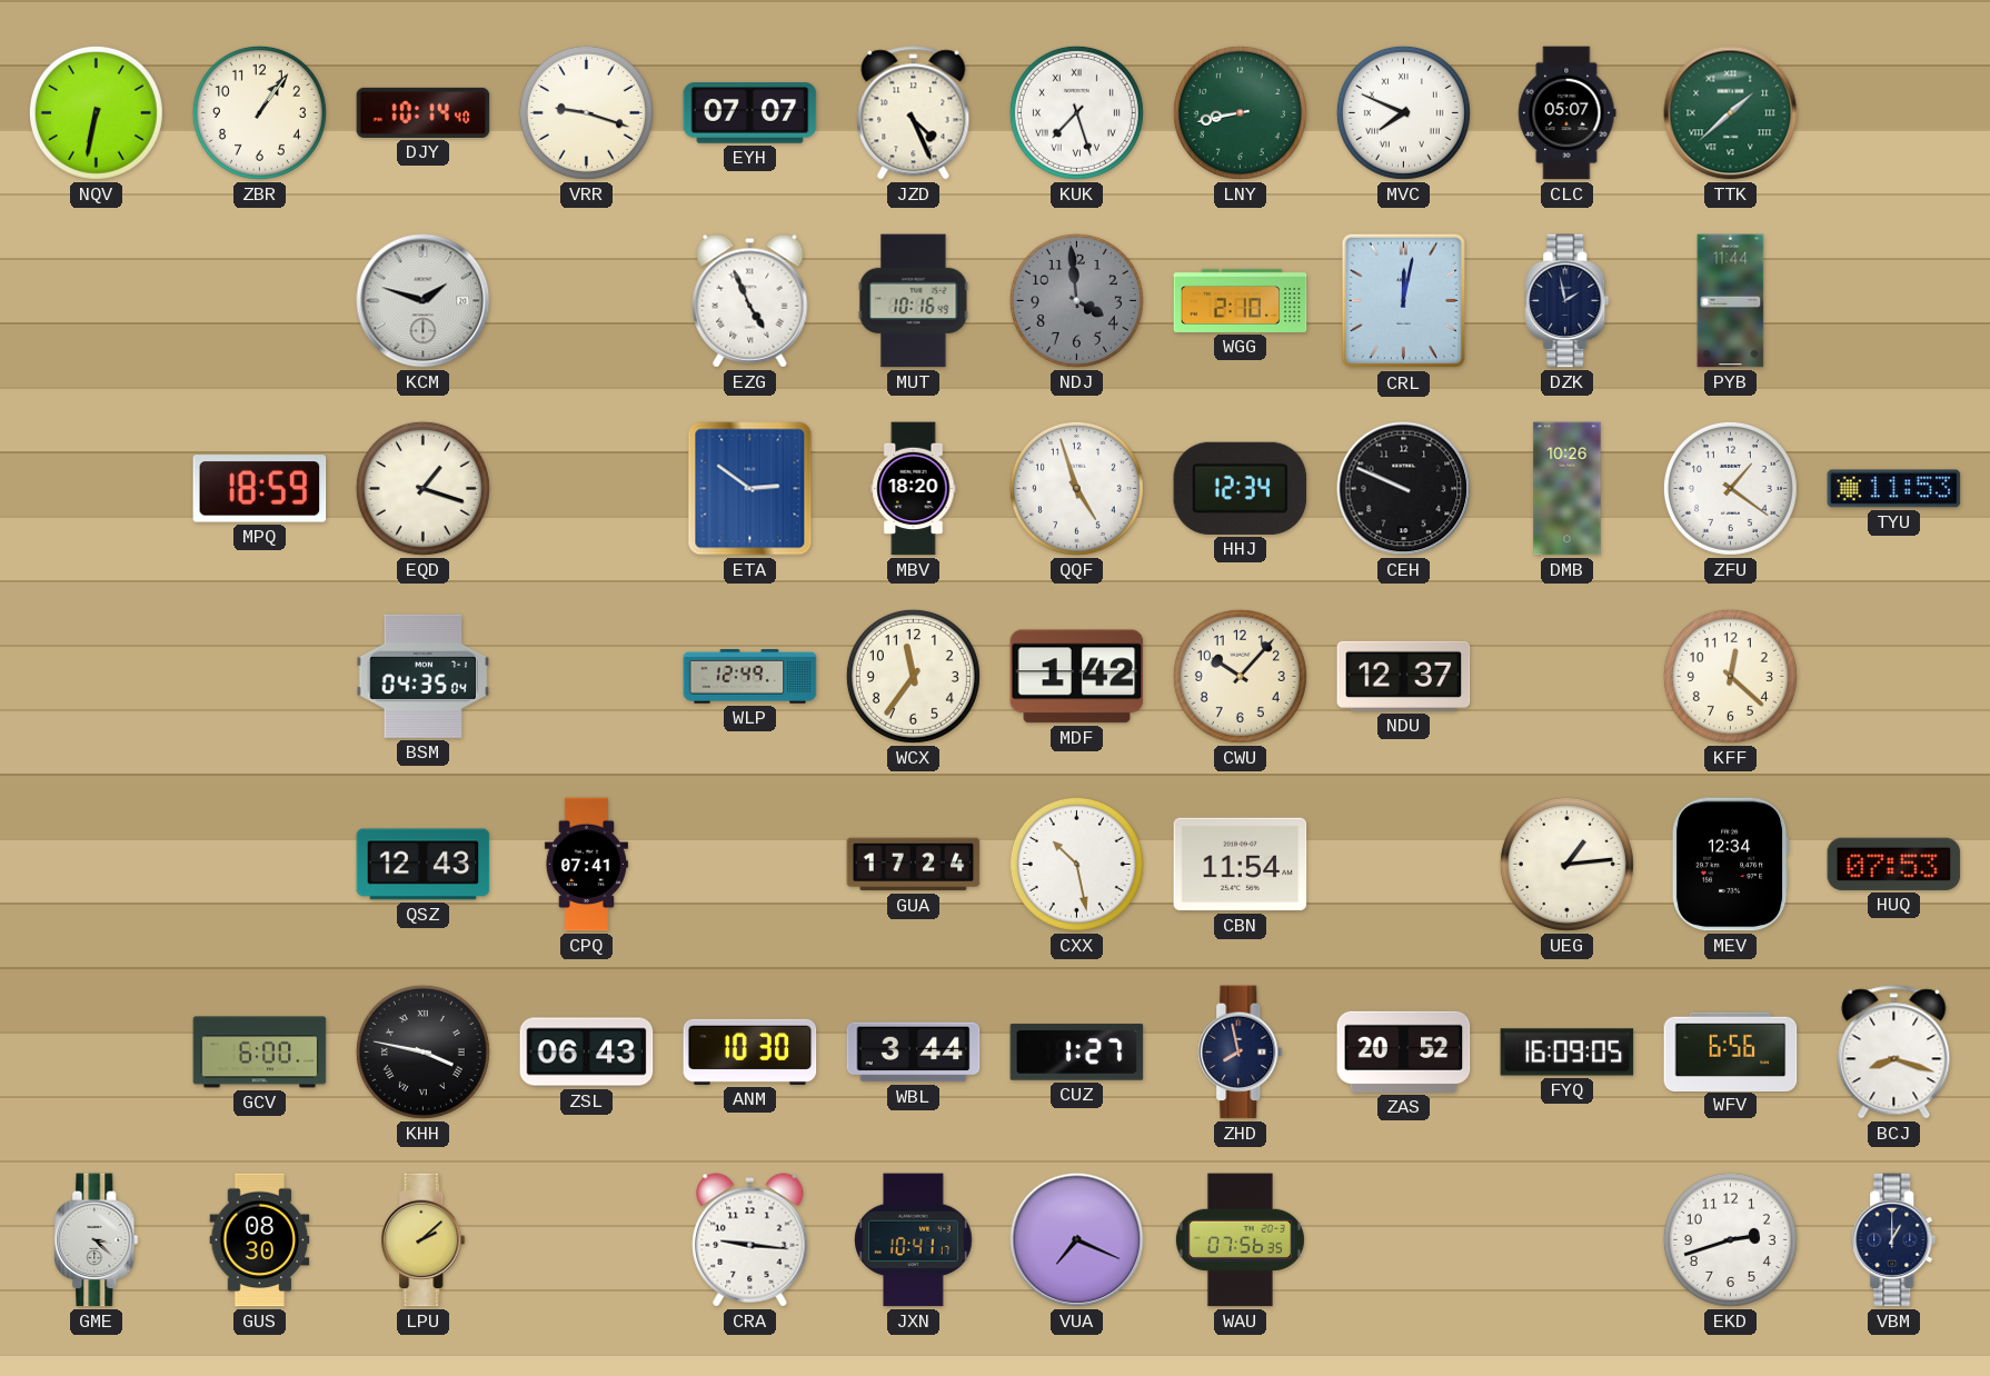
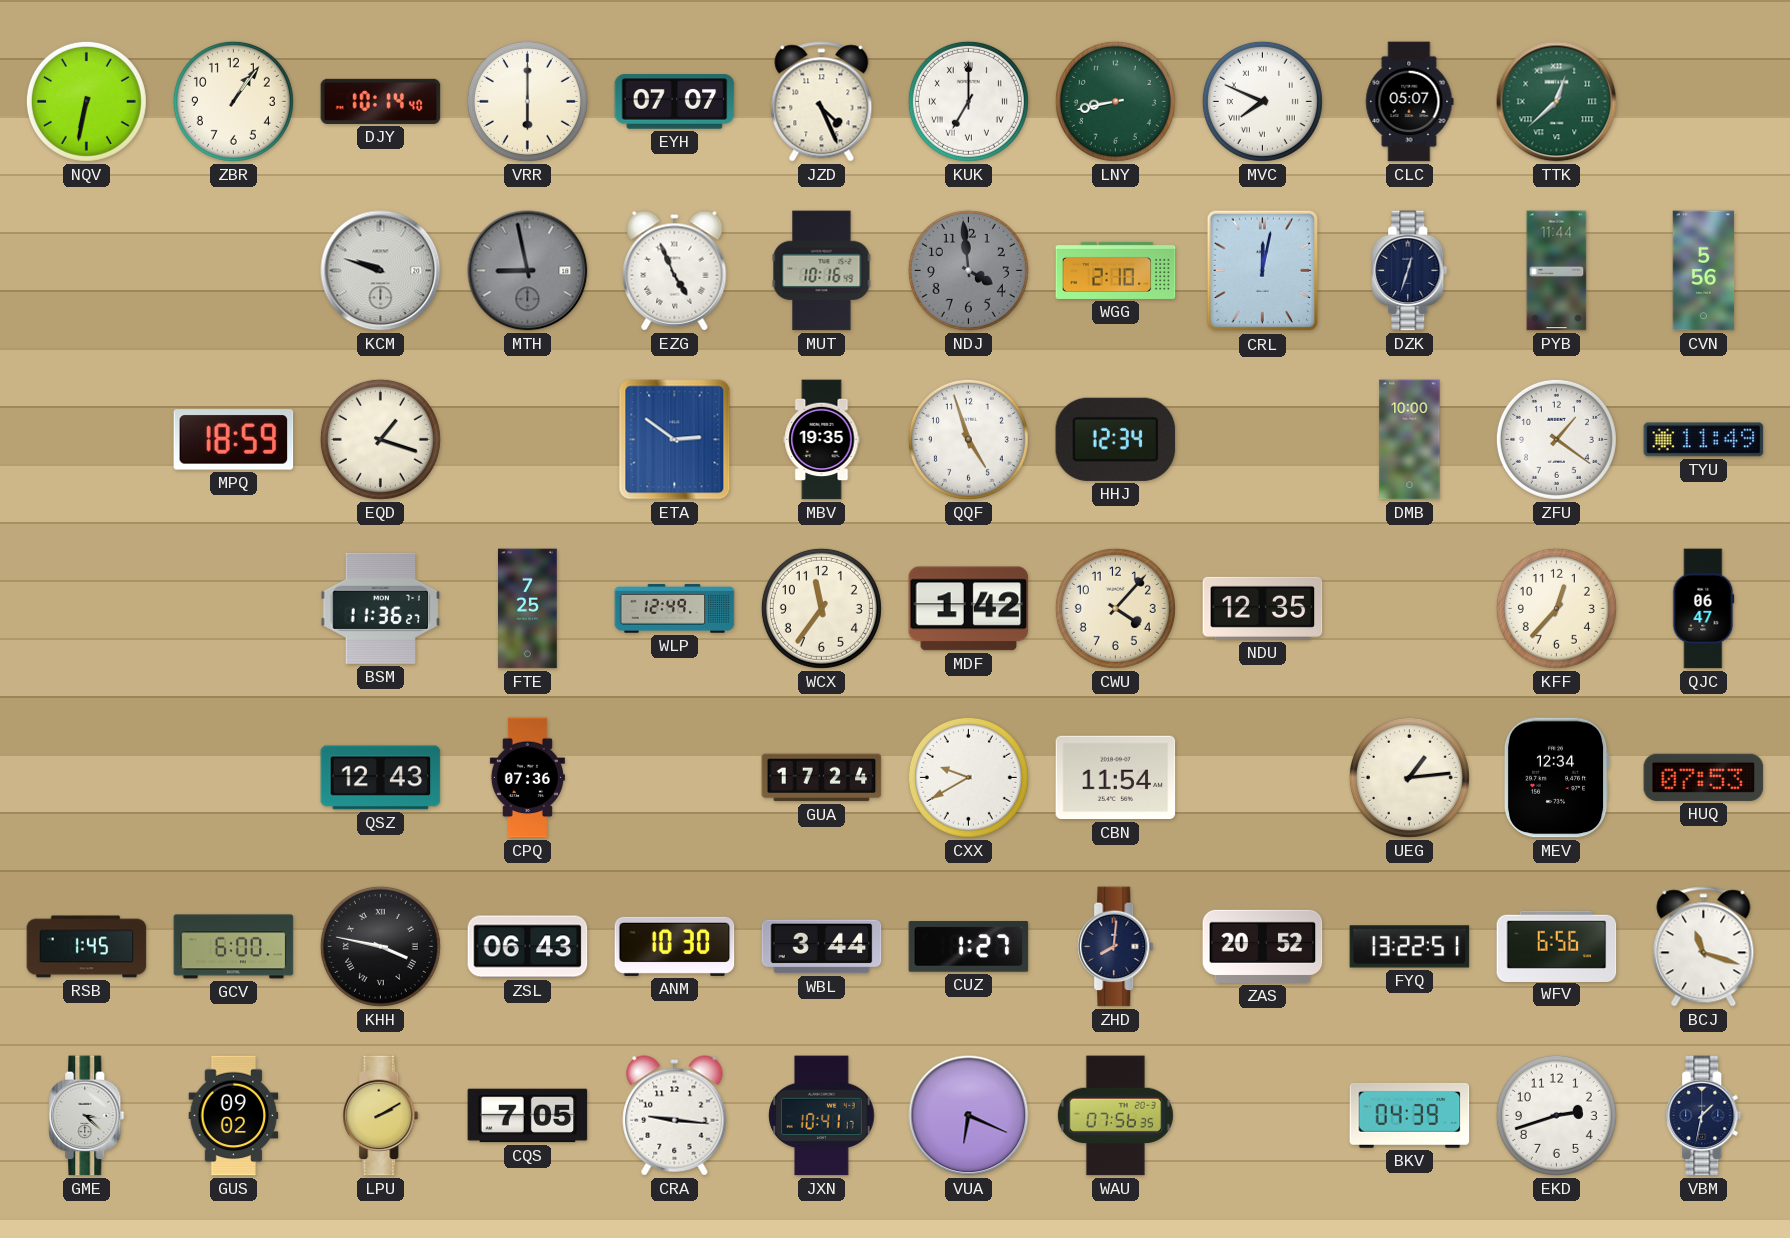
VRR: 9:18 -> 6:00 (527, 101)
KUK: 7:27 -> 7:00 (968, 101)
TTK: 1:38 -> 12:38 (1557, 102)
KCM: 1:48 -> 9:48 (381, 271)
MTH: none -> 8:58 (528, 271)
DZK: 1:58 -> 12:33 (1410, 271)
CVN: none -> 5:56 (1704, 271)
MBV: 18:20 -> 19:35 (822, 440)
CEH: 9:49 -> none (1404, 489)
DMB: 10:26 -> 10:00 (1410, 440)
TYU: 11:53 -> 11:49 (1704, 440)
BSM: 04:35 -> 11:36 (381, 608)
FTE: none -> 7:25 (528, 609)
CWU: 10:07 -> 4:07 (1115, 608)
NDU: 12:37 -> 12:35 (1263, 608)
KFF: 12:22 -> 12:37 (1556, 608)
QJC: none -> 06:47 (1704, 609)
CPQ: 07:41 -> 07:36 (527, 778)
CXX: 10:28 -> 9:40 (968, 777)
RSB: none -> 1:45 (87, 947)
ZHD: 7:58 -> 8:01 (1116, 947)
FYQ: 16:09 -> 13:22 (1410, 947)
BCJ: 8:18 -> 11:18 (1704, 947)
GUS: 08:30 -> 09:02 (234, 1116)
LPU: 2:08 -> 2:10 (381, 1116)
CQS: none -> 7:05 (528, 1116)
VUA: 7:19 -> 6:19 (969, 1116)
BKV: none -> 04:39 (1410, 1115)
VBM: 1:00 -> 1:32 (1704, 1116)
